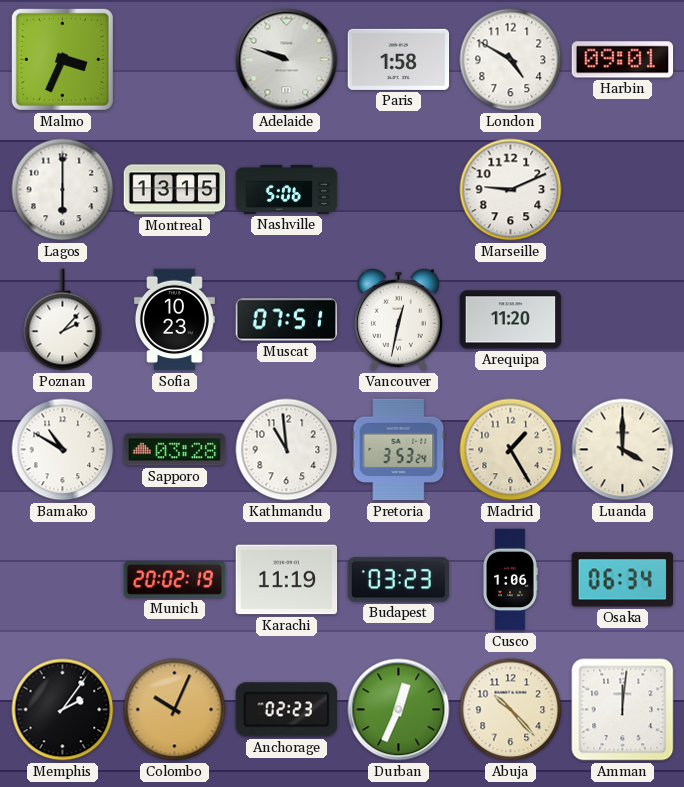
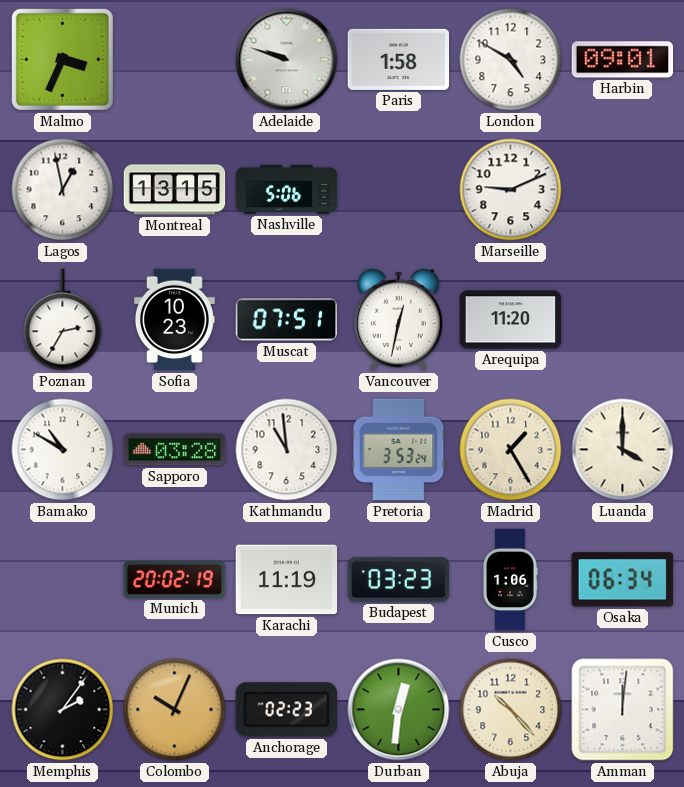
Lagos: 6:00 -> 12:58 (63, 190)
Poznan: 2:07 -> 2:35 (63, 320)
Durban: 12:34 -> 12:31 (399, 710)
